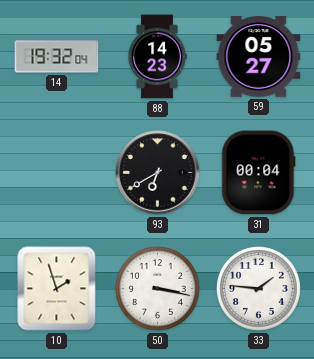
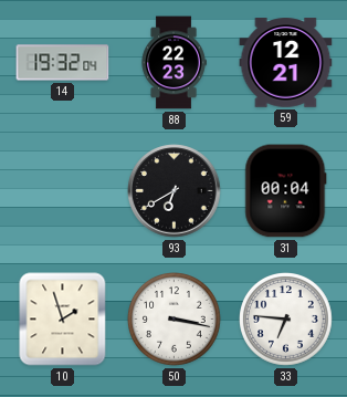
88: 14:23 -> 22:23 (173, 63)
59: 05:27 -> 12:21 (286, 63)
33: 1:46 -> 6:46 (286, 320)
